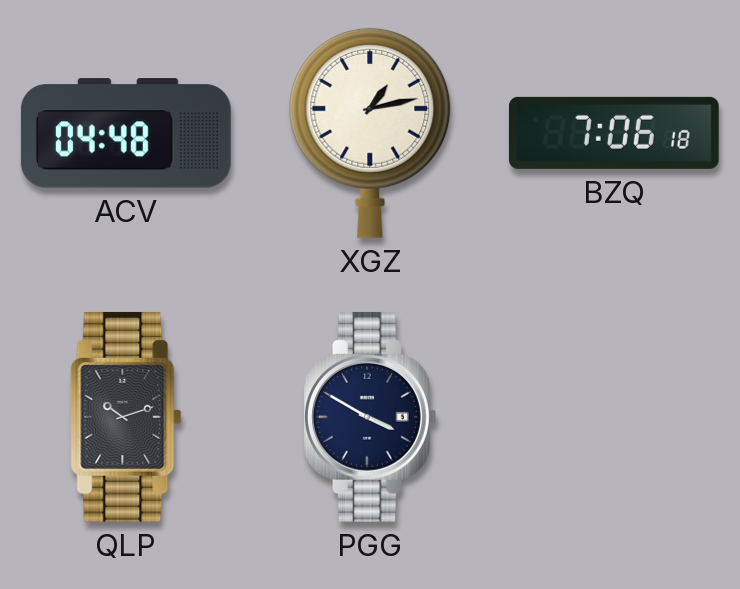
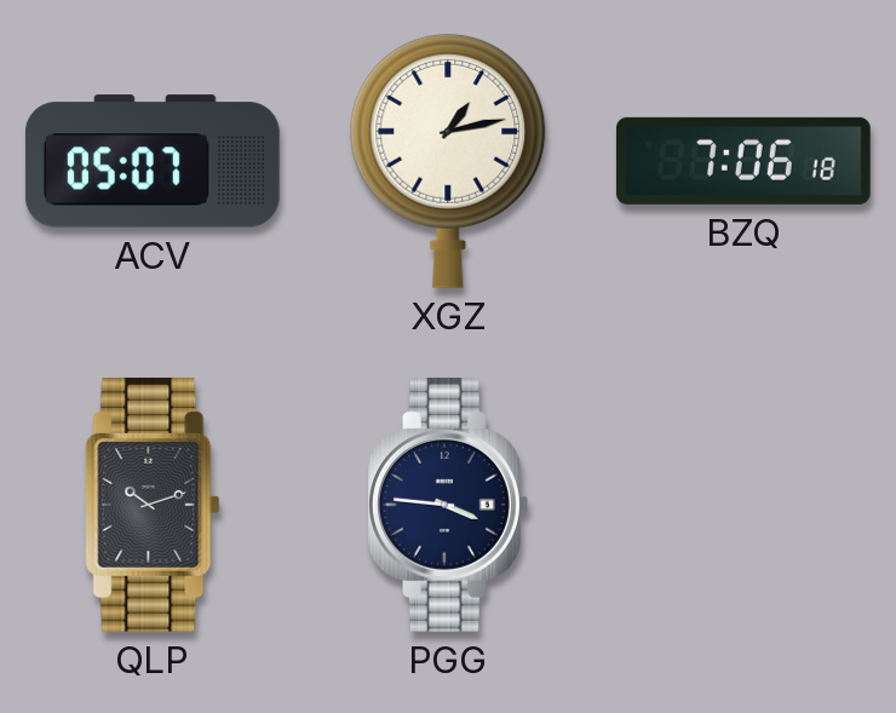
ACV: 04:48 -> 05:07 (153, 161)
PGG: 3:50 -> 3:46 (448, 505)
